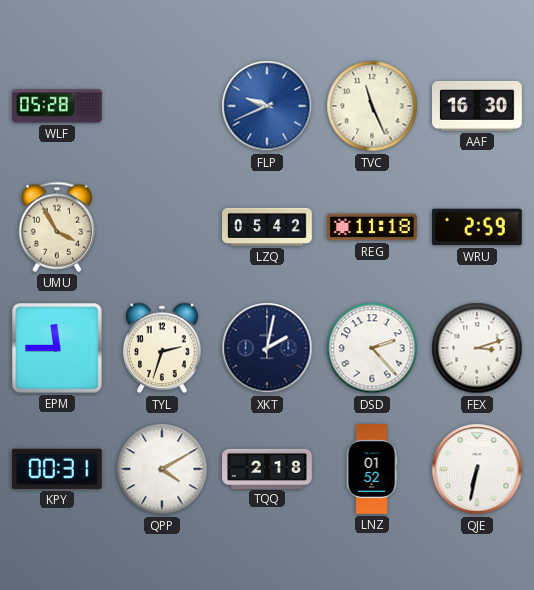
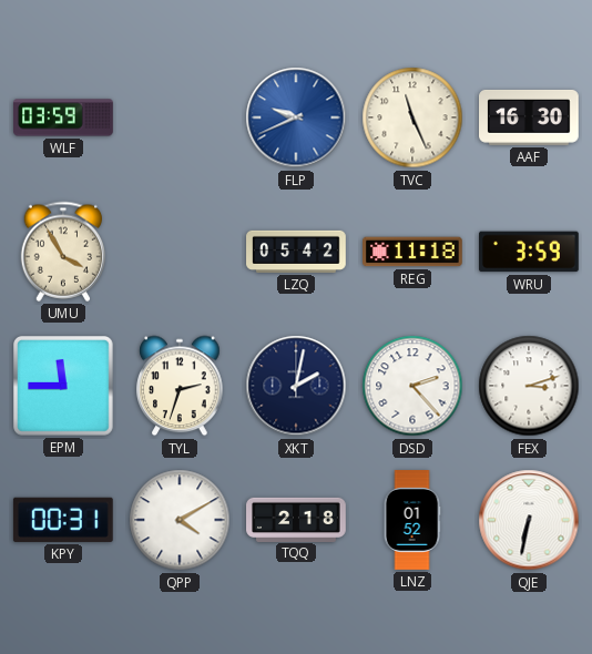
WLF: 05:28 -> 03:59 (64, 117)
WRU: 2:59 -> 3:59 (530, 252)
